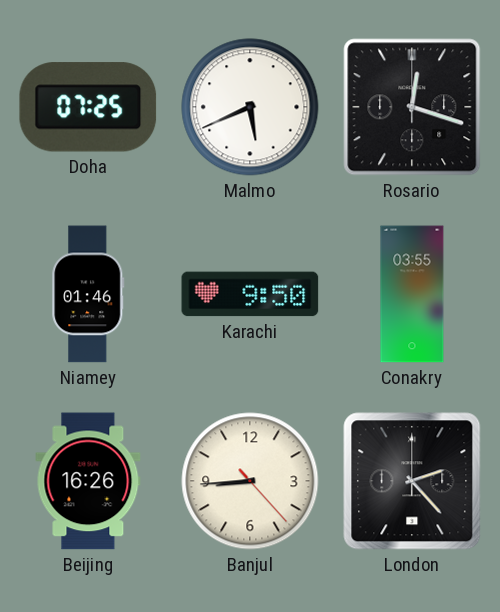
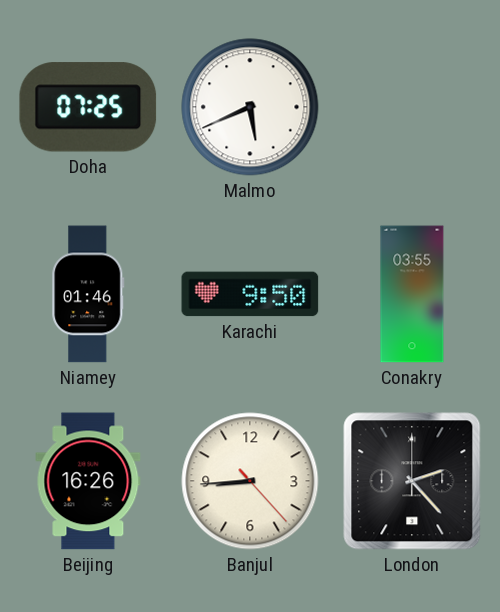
Rosario: 12:18 -> none (412, 107)
